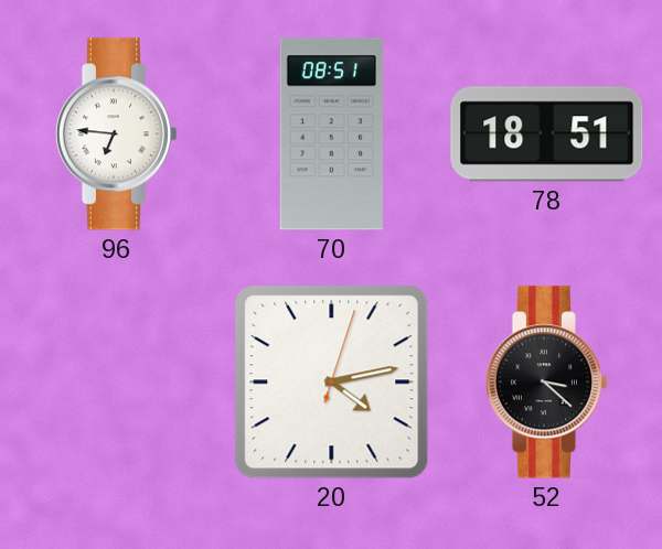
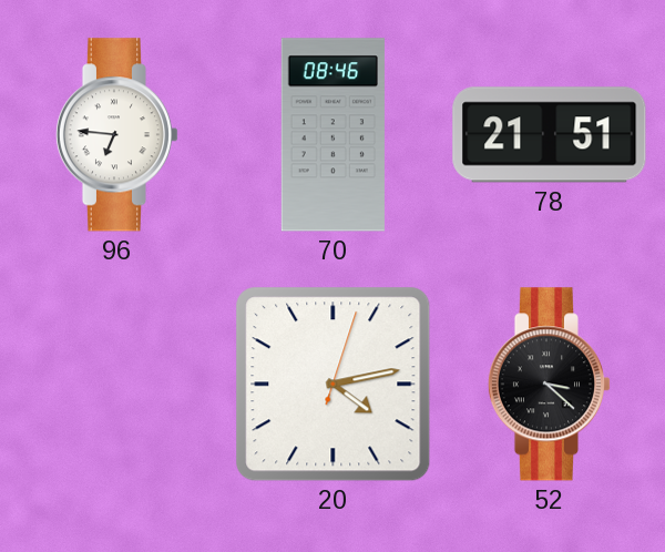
70: 08:51 -> 08:46 (332, 135)
78: 18:51 -> 21:51 (550, 135)
